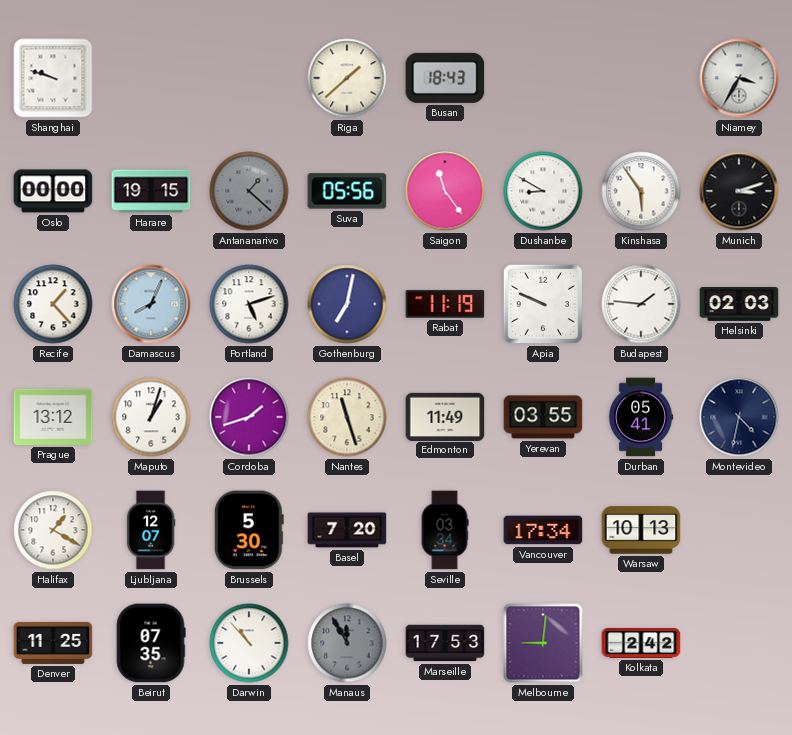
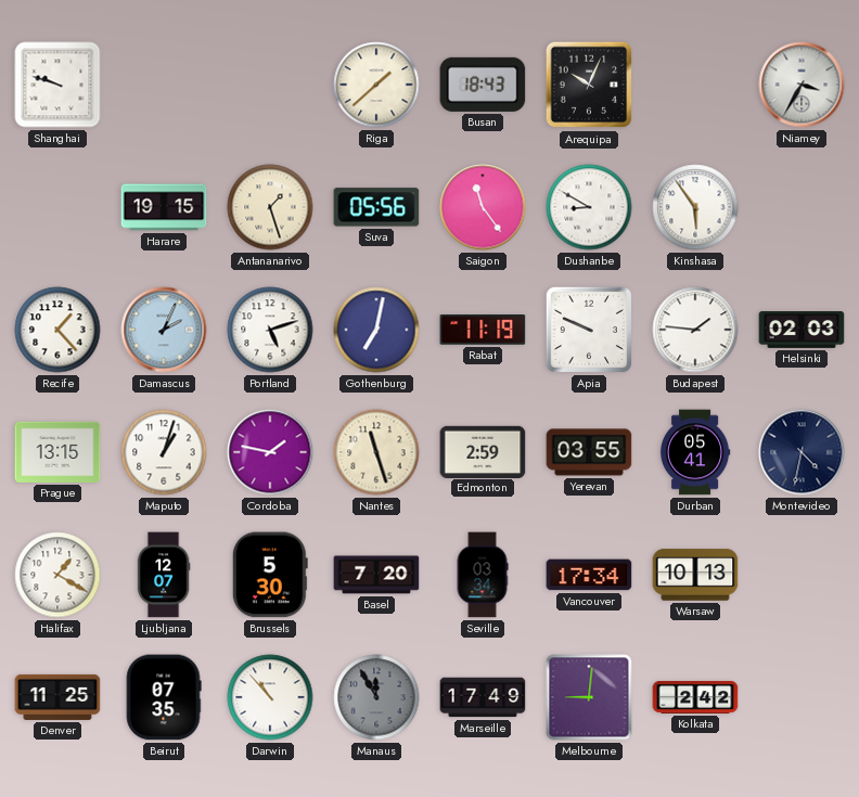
Arequipa: none -> 10:04 (589, 85)
Oslo: 00:00 -> none (53, 191)
Antananarivo: 1:22 -> 1:27 (270, 207)
Antananarivo dial: grey -> cream (270, 207)
Munich: 3:12 -> none (739, 191)
Damascus: 8:04 -> 2:04 (164, 330)
Prague: 13:12 -> 13:15 (57, 452)
Cordoba: 1:42 -> 1:47 (270, 452)
Edmonton: 11:49 -> 2:59 (483, 451)
Marseille: 17:53 -> 17:49 (483, 697)
